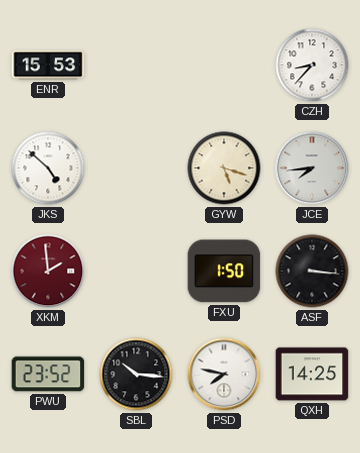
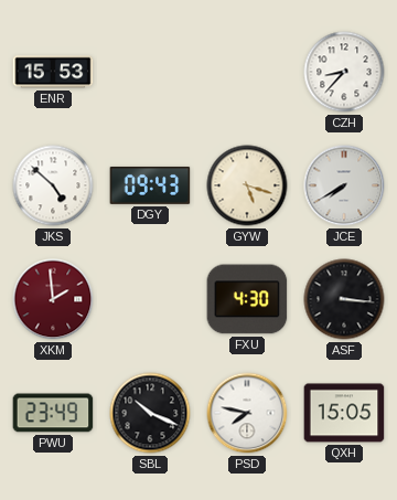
DGY: none -> 09:43 (150, 185)
JCE: 7:44 -> 7:40 (344, 185)
FXU: 1:50 -> 4:30 (247, 299)
PWU: 23:52 -> 23:49 (53, 413)
SBL: 10:16 -> 10:19 (150, 413)
QXH: 14:25 -> 15:05 (344, 413)
